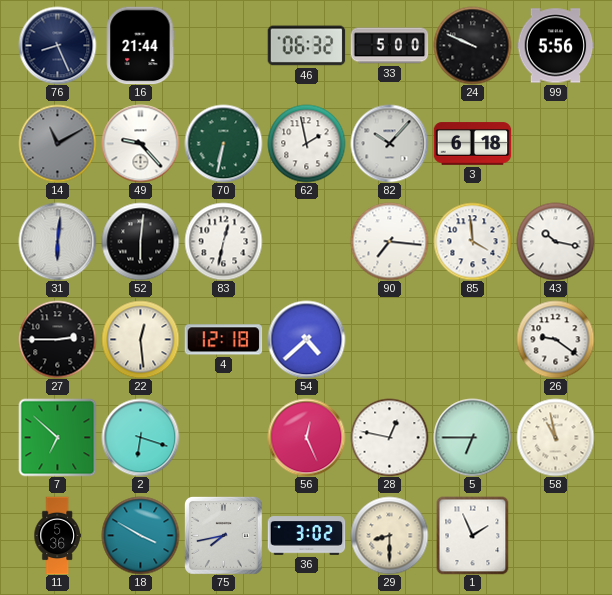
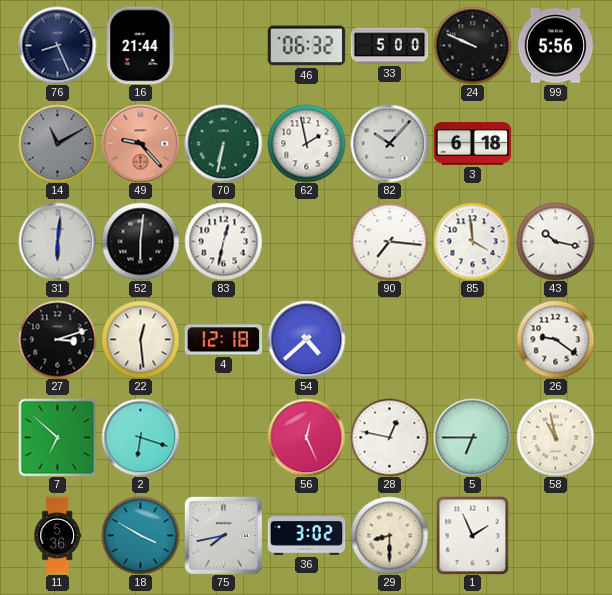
49 dial: white -> salmon (140, 143)
27: 2:45 -> 3:12 (57, 339)
